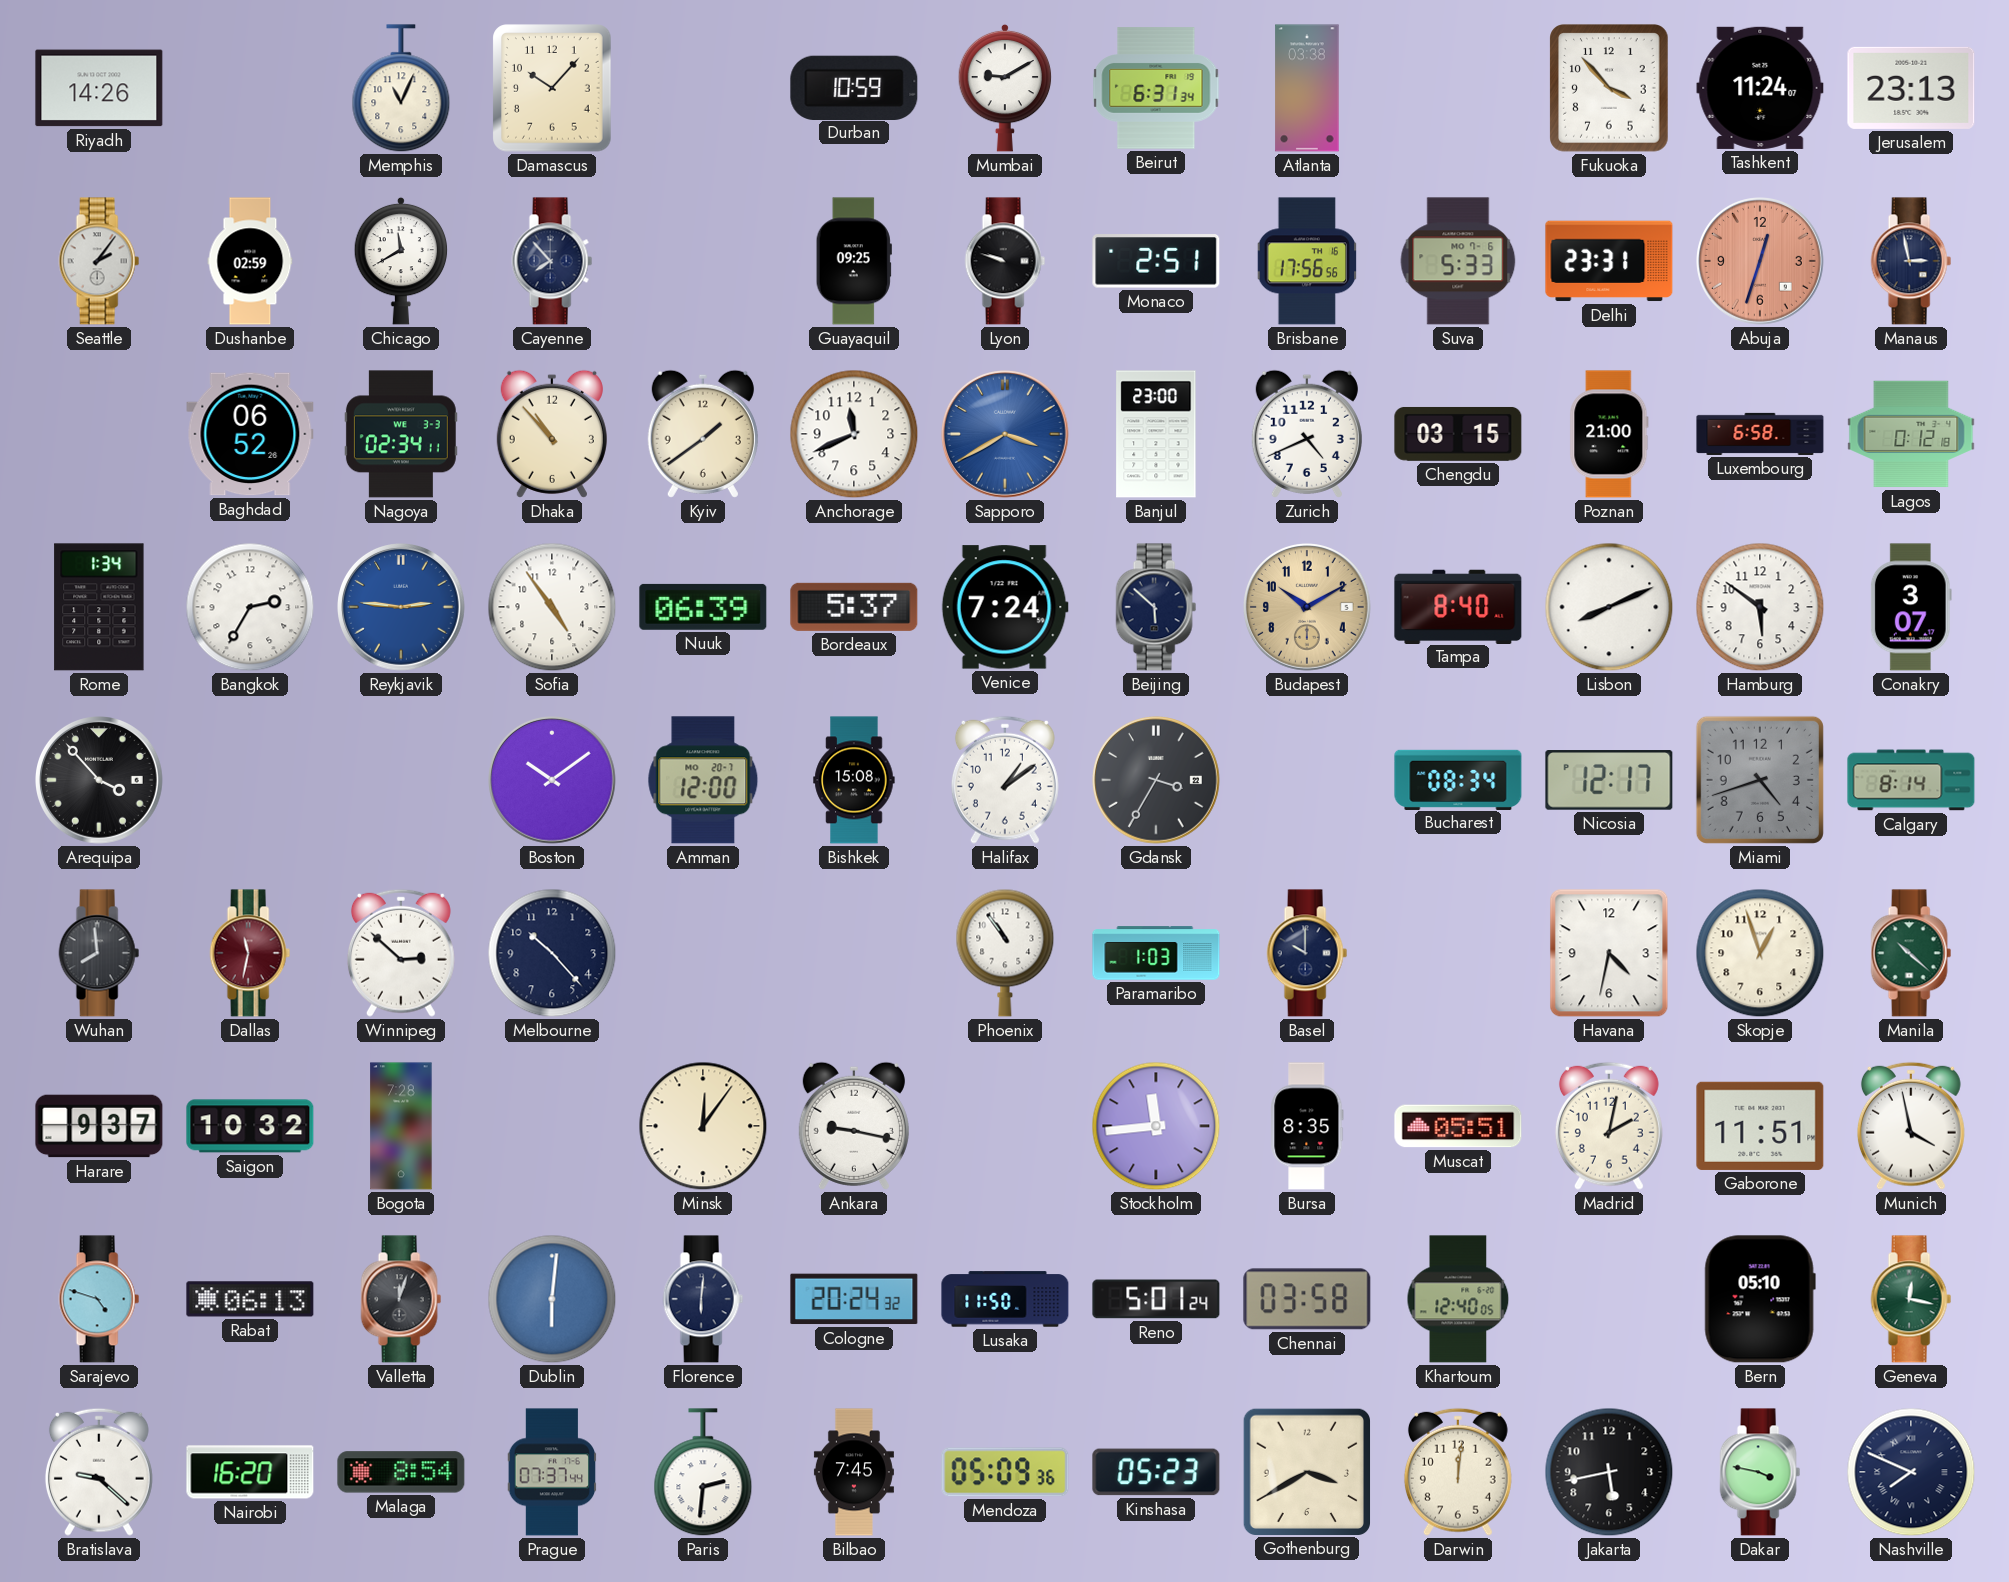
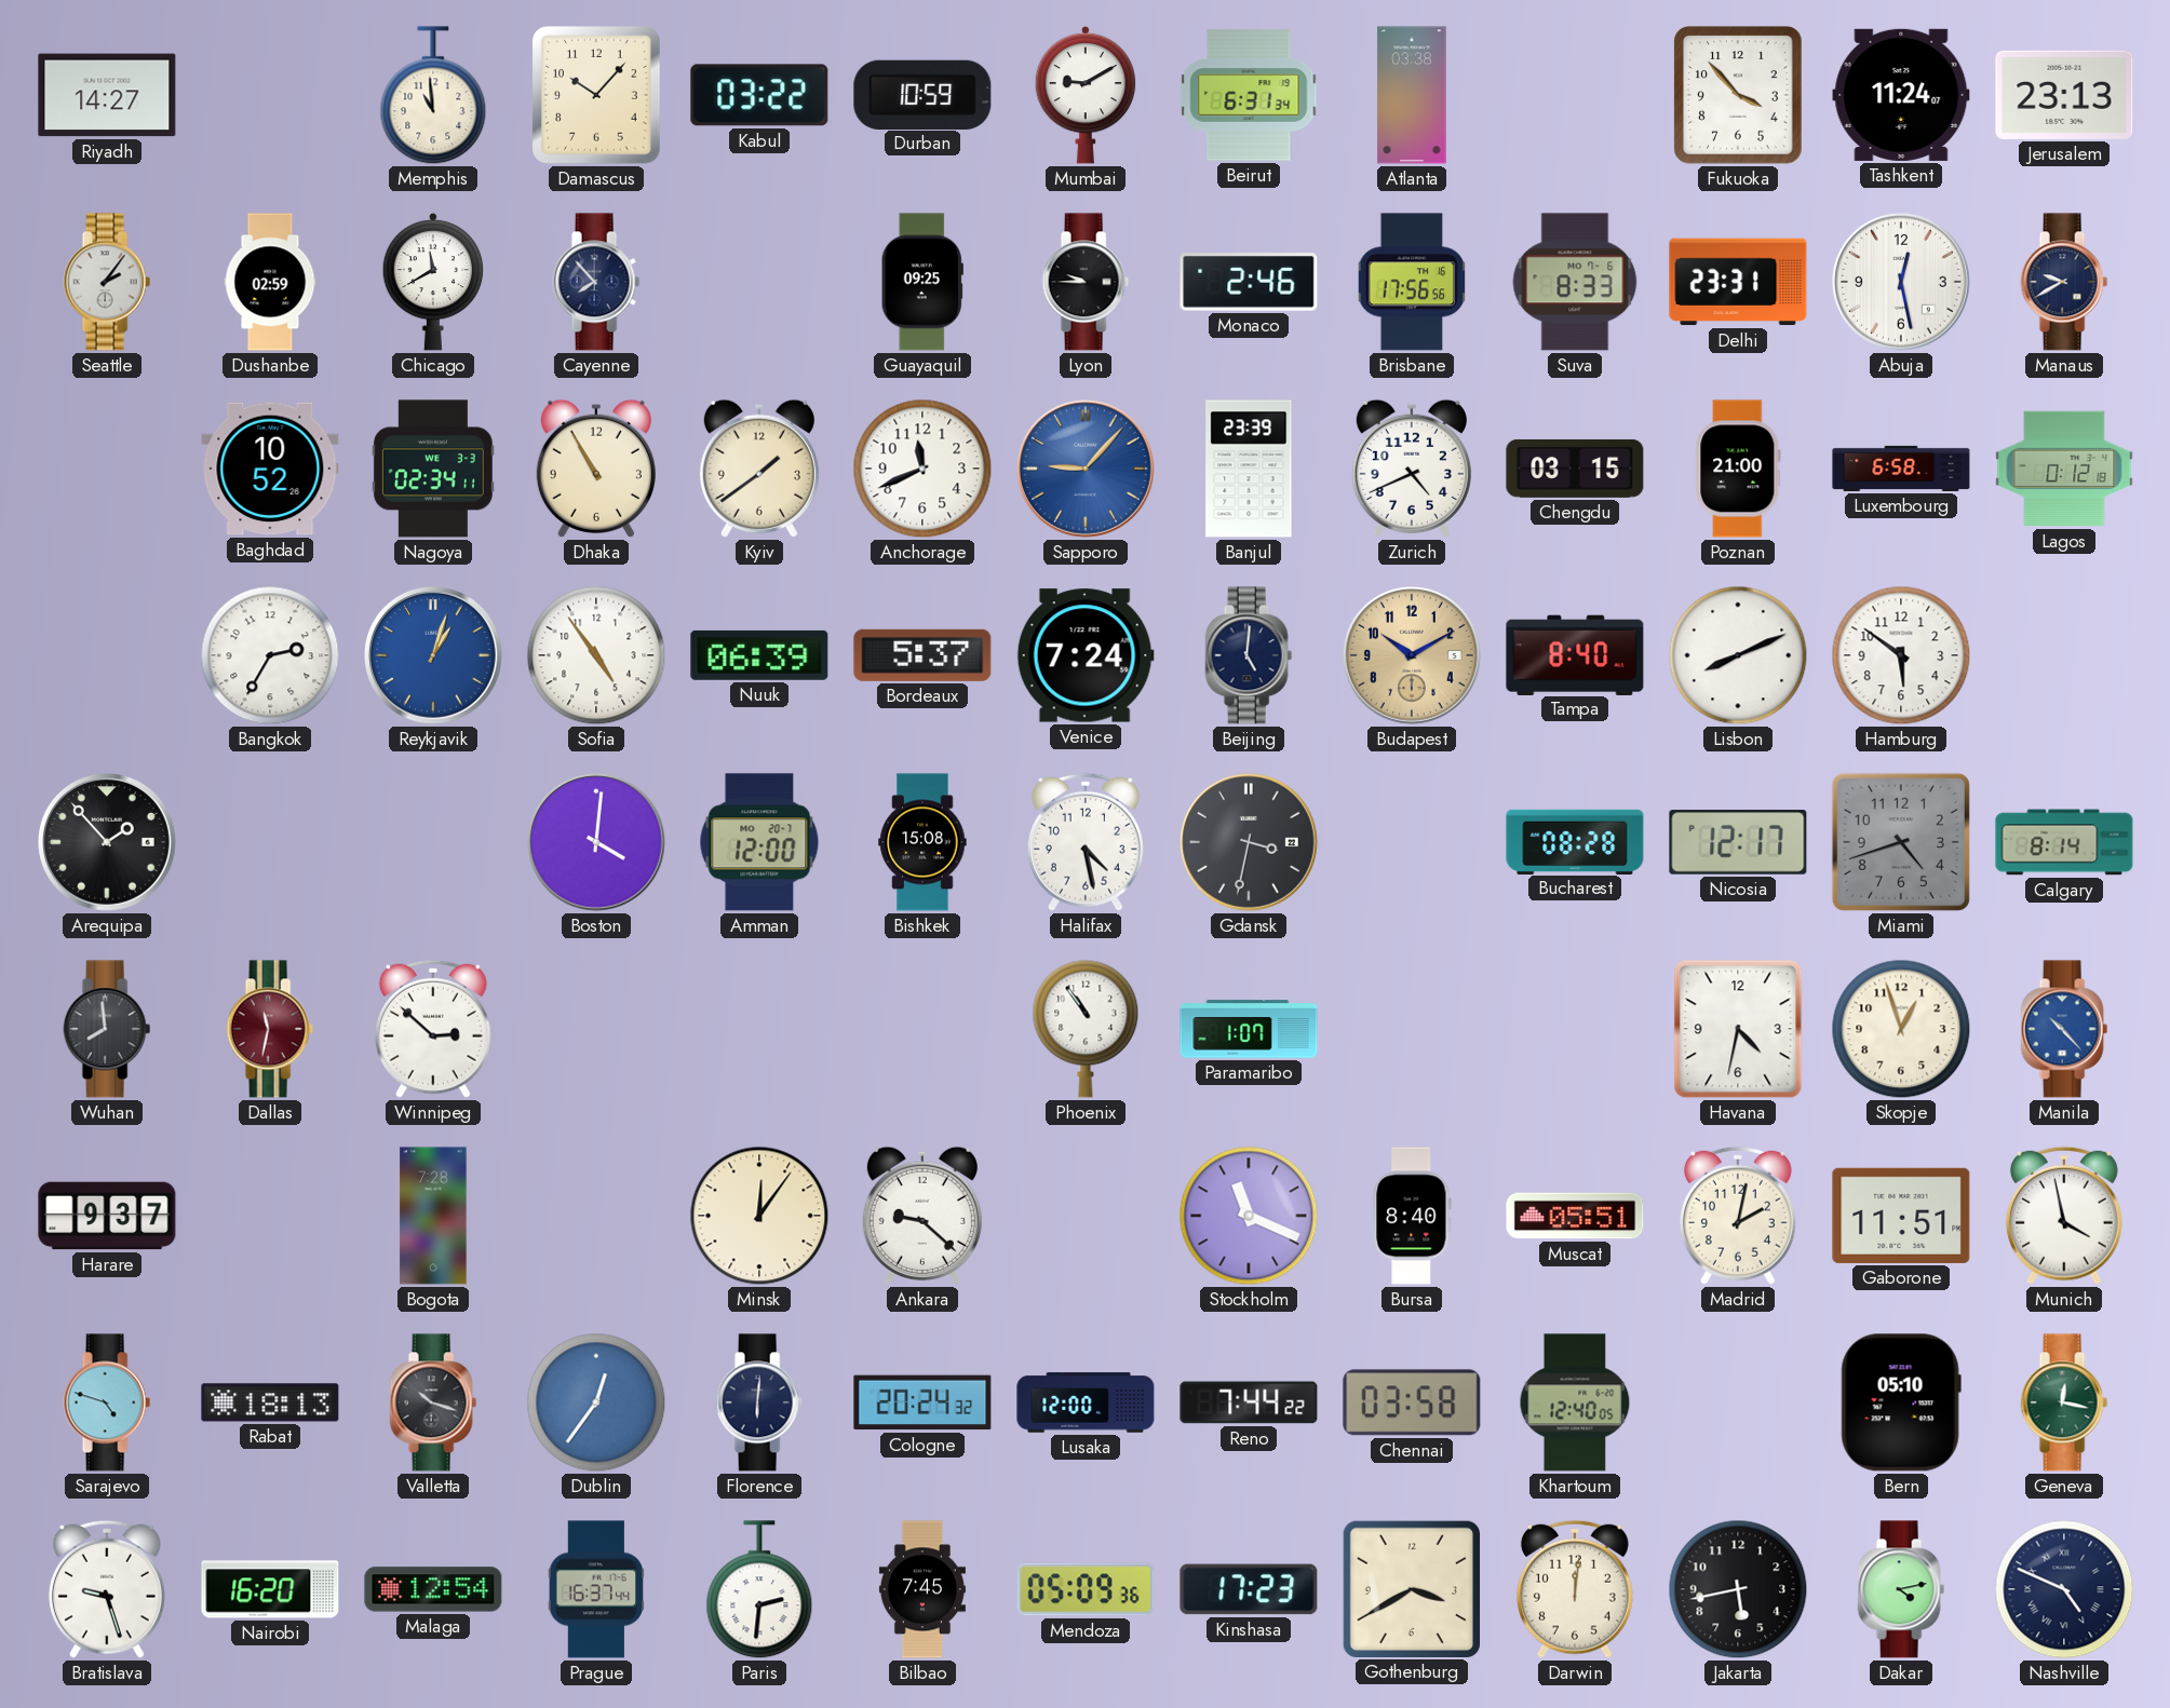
Riyadh: 14:26 -> 14:27 (107, 95)
Memphis: 11:04 -> 10:59 (433, 96)
Kabul: none -> 03:22 (759, 95)
Lyon: 9:48 -> 9:45 (1086, 282)
Monaco: 2:51 -> 2:46 (1249, 282)
Suva: 5:33 -> 8:33 (1575, 282)
Abuja: 12:33 -> 12:28 (1902, 283)
Abuja dial: salmon -> white (1902, 283)
Manaus: 2:58 -> 9:40 (2064, 282)
Baghdad: 06:52 -> 10:52 (270, 469)
Dhaka: 10:53 -> 10:55 (596, 469)
Sapporo: 3:40 -> 9:07 (1087, 470)
Banjul: 23:00 -> 23:39 (1249, 469)
Rome: 1:34 -> none (99, 607)
Reykjavik: 2:46 -> 1:03 (434, 656)
Beijing: 5:52 -> 5:01 (1249, 655)
Conakry: 3:07 -> none (1911, 607)
Arequipa: 3:53 -> 1:53 (108, 843)
Boston: 10:09 -> 4:01 (597, 843)
Halifax: 1:09 -> 4:28 (1086, 842)
Gdansk: 3:35 -> 3:32 (1250, 843)
Bucharest: 08:34 -> 08:28 (1575, 841)
Melbourne: 10:23 -> none (552, 953)
Paramaribo: 1:03 -> 1:07 (1249, 1029)
Basel: 10:00 -> none (1307, 953)
Manila: 10:22 -> 10:23 (2064, 1029)
Manila dial: green -> blue (2064, 1029)
Saigon: 10:32 -> none (250, 1126)
Ankara: 9:17 -> 9:22 (922, 1216)
Stockholm: 11:44 -> 11:19 (1249, 1216)
Bursa: 8:35 -> 8:40 (1412, 1216)
Rabat: 06:13 -> 18:13 (270, 1402)
Valletta: 12:03 -> 10:18 (433, 1402)
Dublin: 6:01 -> 12:36 (596, 1402)
Lusaka: 11:50 -> 12:00 (1086, 1402)
Reno: 5:01 -> 7:44 (1249, 1402)
Bratislava: 9:22 -> 9:27 (107, 1589)
Malaga: 8:54 -> 12:54 (433, 1589)
Prague: 07:37 -> 16:37 (596, 1589)
Kinshasa: 05:23 -> 17:23 (1249, 1589)
Dakar: 3:47 -> 4:13 (1901, 1589)
Nashville: 7:49 -> 4:49 (2064, 1589)
